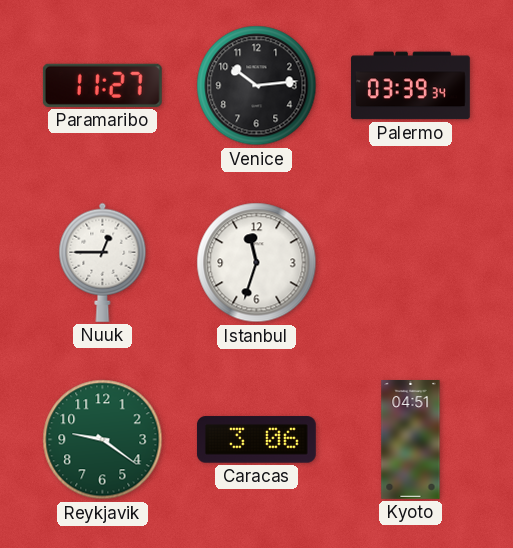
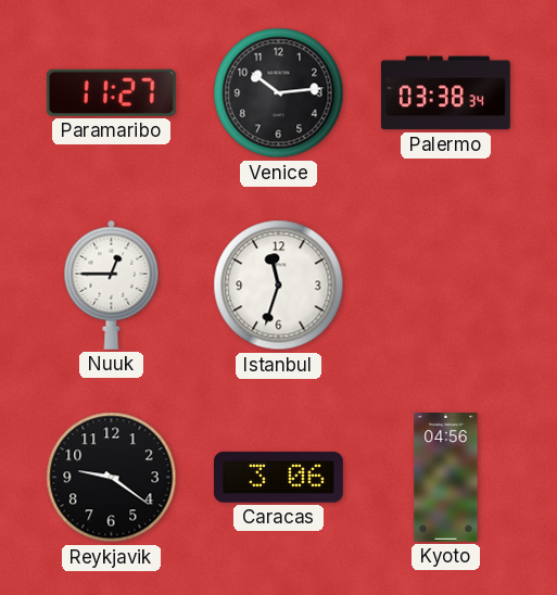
Palermo: 03:39 -> 03:38 (445, 93)
Reykjavik dial: green -> black (112, 478)
Kyoto: 04:51 -> 04:56 (446, 478)
